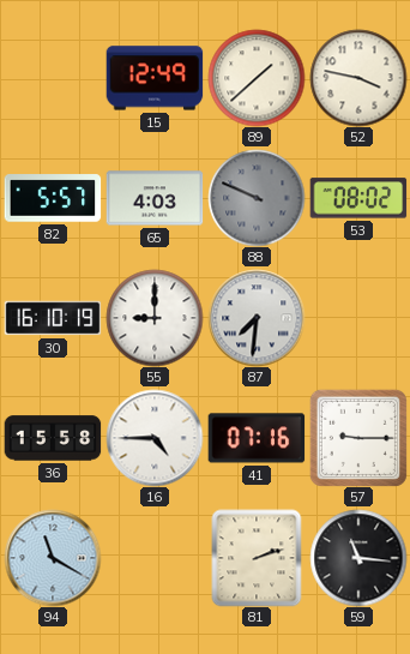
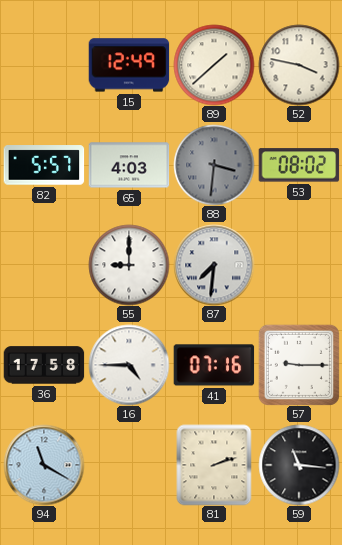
88: 9:49 -> 3:31 (214, 165)
30: 16:10 -> none (53, 318)
36: 15:58 -> 17:58 (44, 365)
